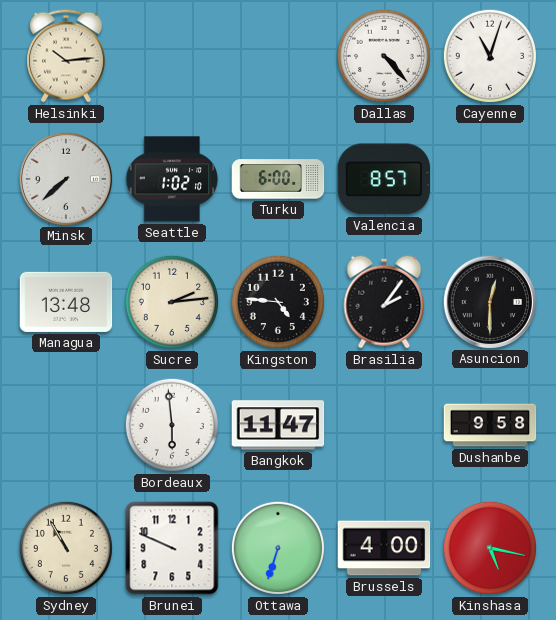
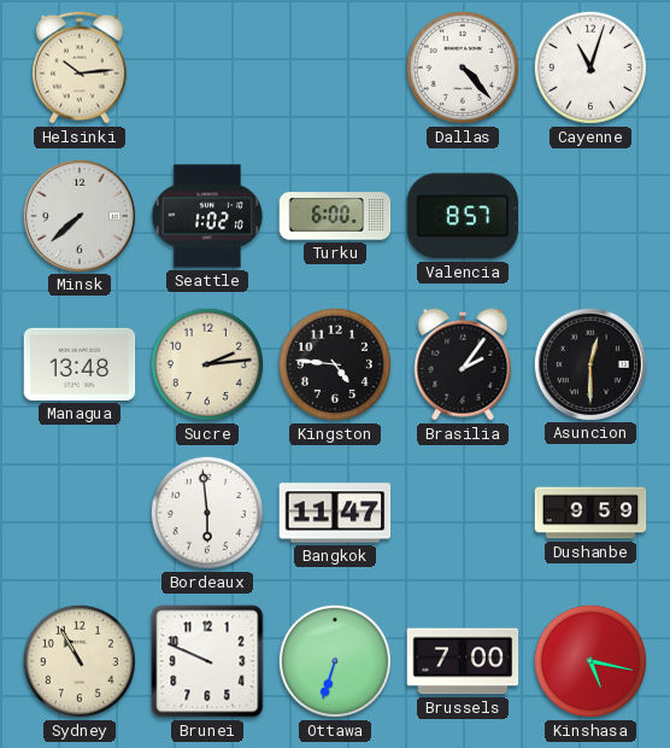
Dushanbe: 9:58 -> 9:59 (590, 513)
Brussels: 4:00 -> 7:00 (463, 661)
